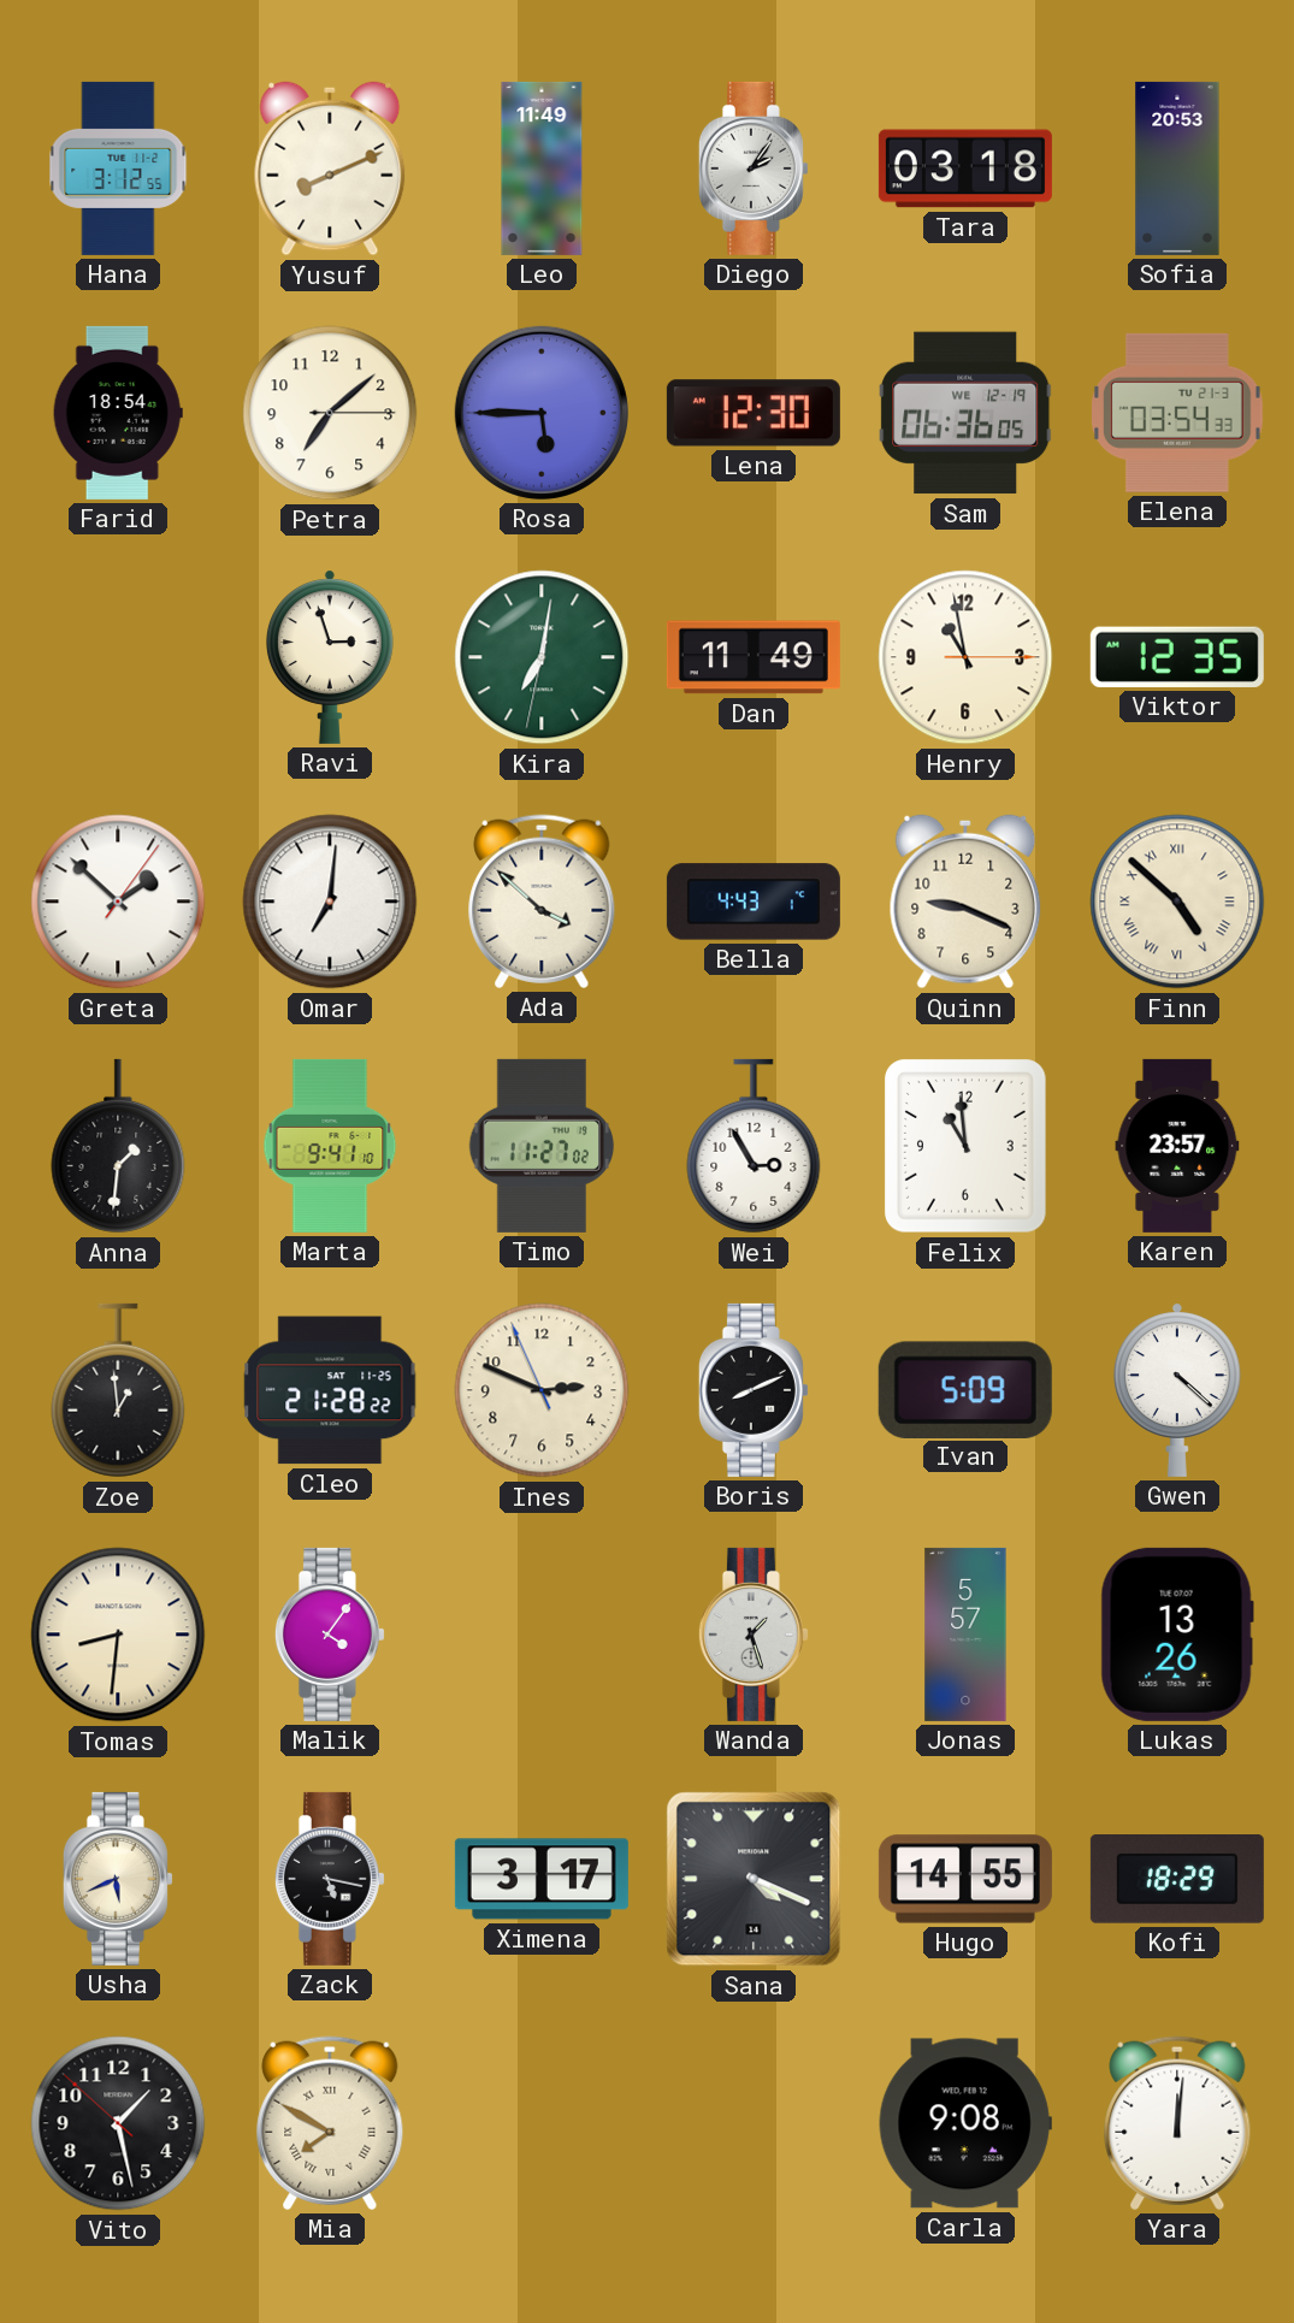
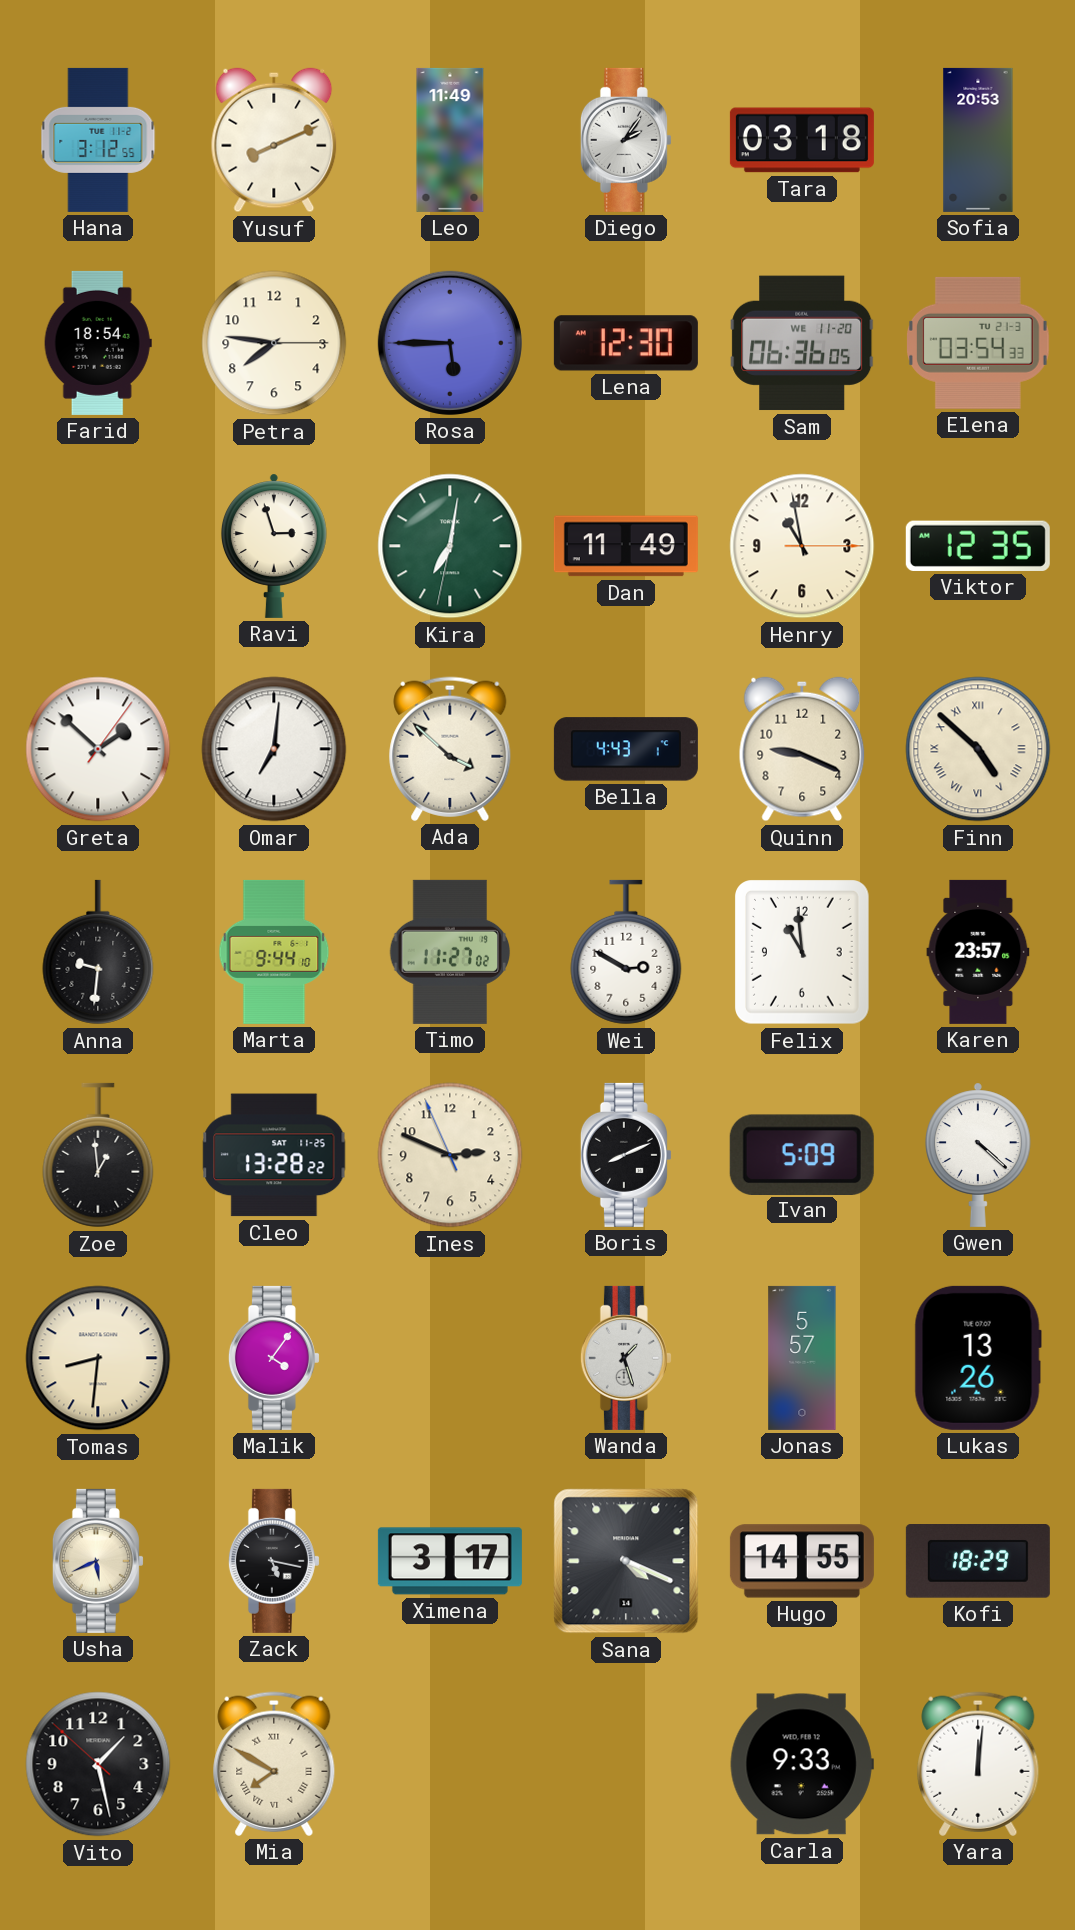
Petra: 7:08 -> 7:46 (274, 343)
Sam date: WE 12-19 -> WE 11-20 (802, 343)
Anna: 1:31 -> 9:31 (98, 952)
Marta: 9:41 -> 9:44 (274, 952)
Wei: 2:55 -> 2:50 (626, 952)
Cleo: 21:28 -> 13:28 (274, 1155)
Carla: 9:08 -> 9:33 (802, 1764)
